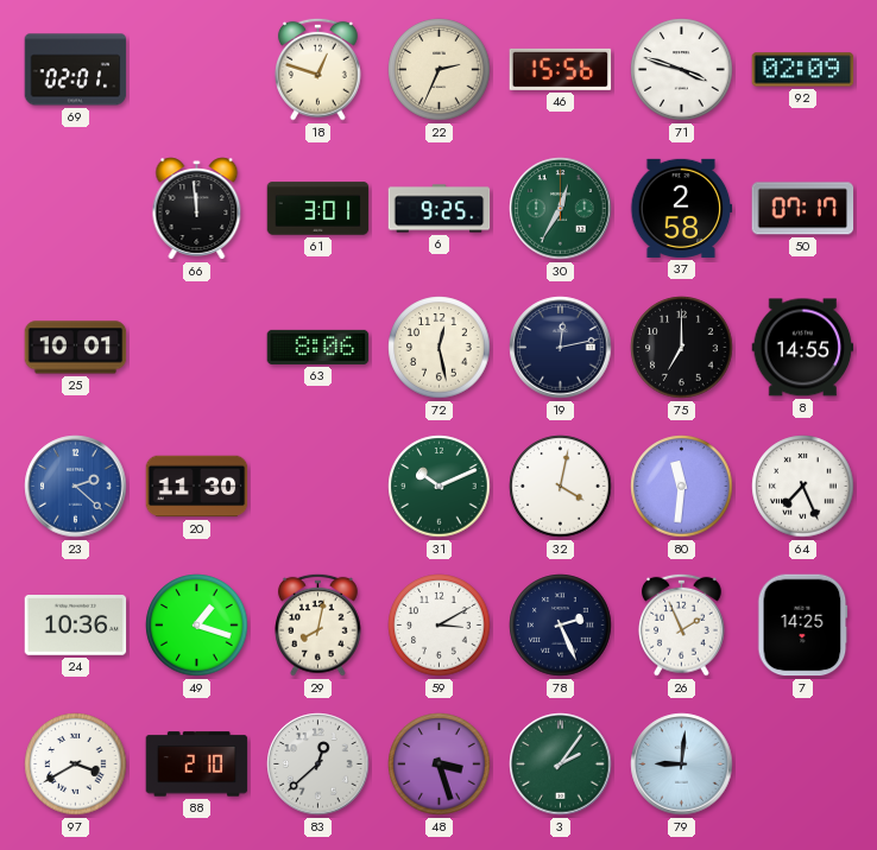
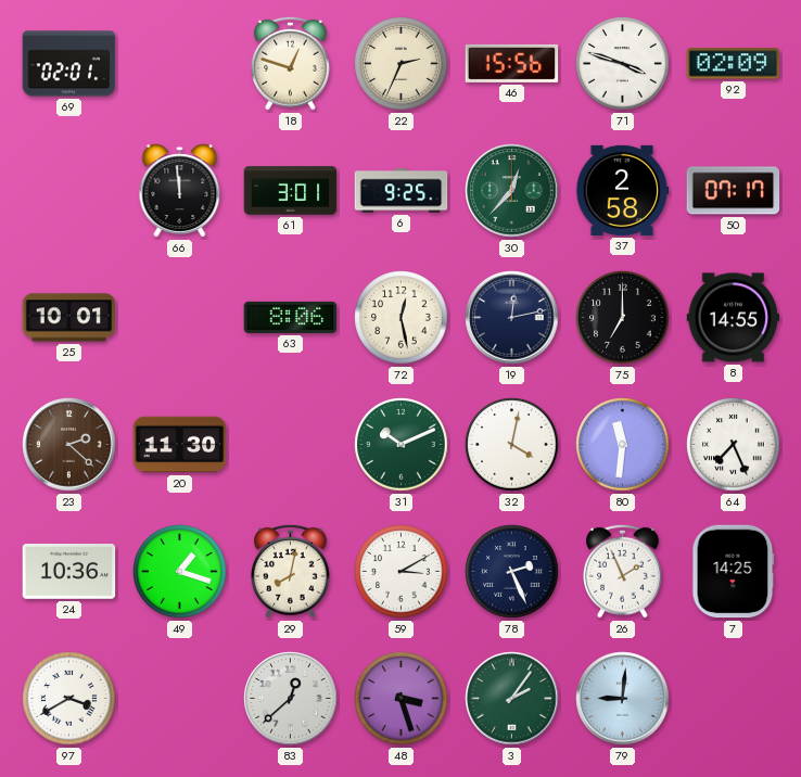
30: 12:35 -> 12:37 (512, 191)
23 dial: blue -> brown (69, 445)
88: 2:10 -> none (197, 765)
